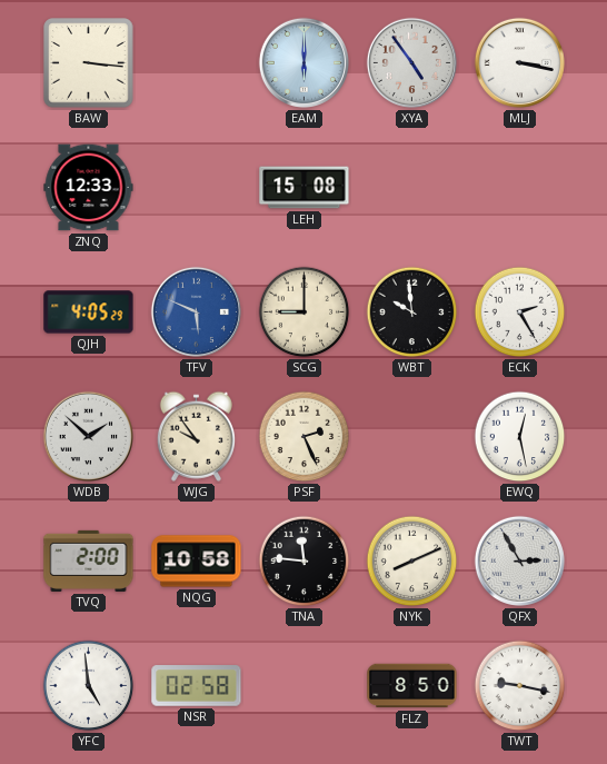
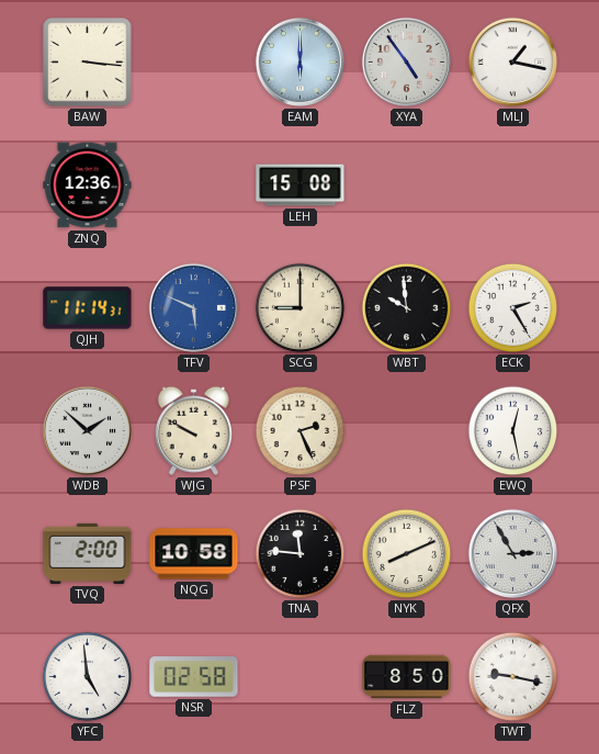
MLJ: 3:17 -> 1:17 (512, 61)
ZNQ: 12:33 -> 12:36 (88, 185)
QJH: 4:05 -> 11:14 (88, 308)
WJG: 9:54 -> 9:50 (193, 430)
